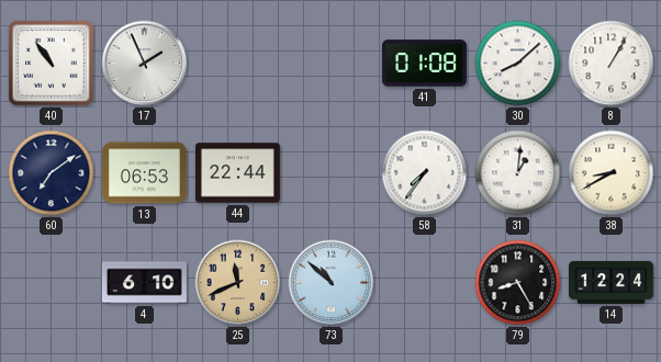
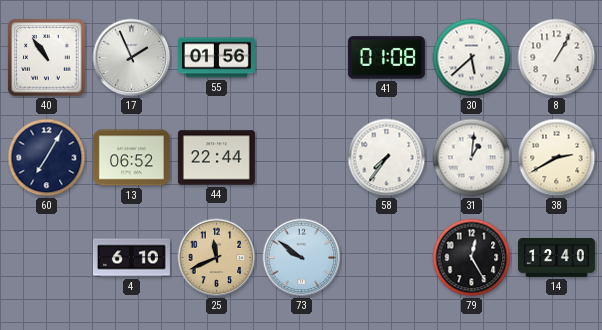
55: none -> 01:56 (216, 58)
30: 8:08 -> 5:38 (472, 58)
60: 7:09 -> 7:05 (47, 158)
13: 06:53 -> 06:52 (131, 158)
38: 8:40 -> 2:40 (557, 158)
73: 10:52 -> 9:51 (302, 258)
79: 8:25 -> 12:25 (472, 258)
14: 12:24 -> 12:40 (556, 257)
